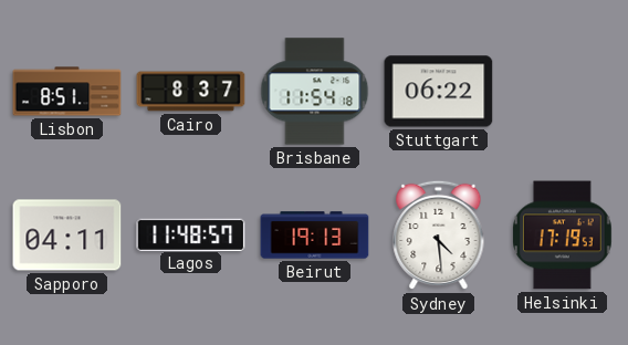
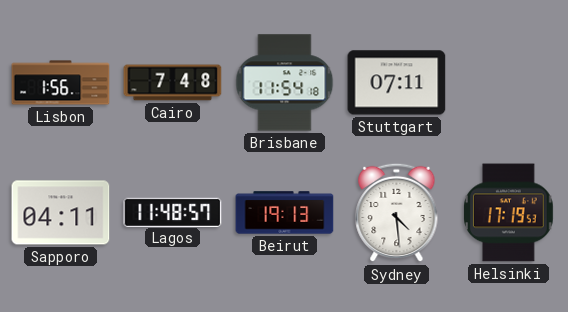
Lisbon: 8:51 -> 1:56 (61, 83)
Cairo: 8:37 -> 7:48 (173, 83)
Stuttgart: 06:22 -> 07:11 (397, 83)
